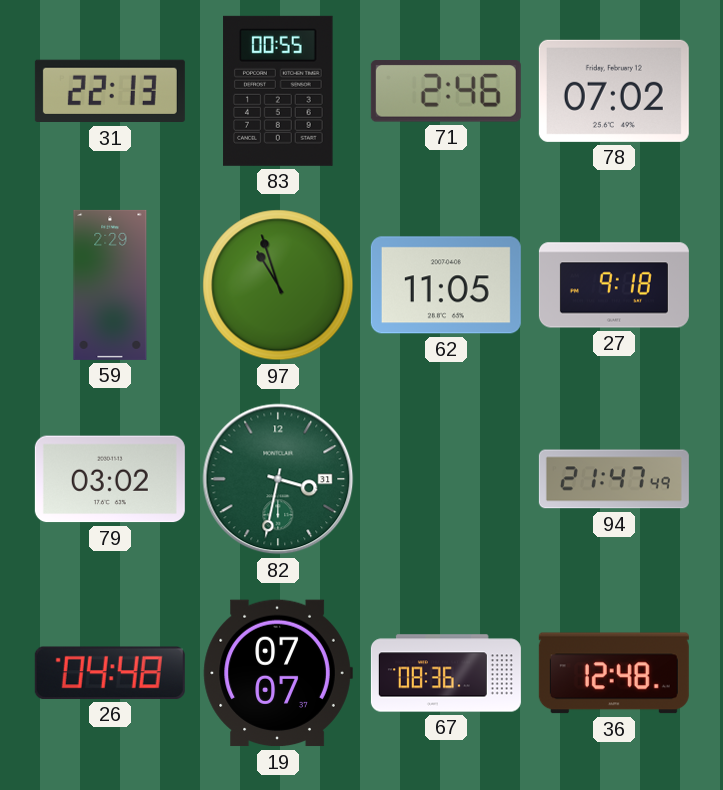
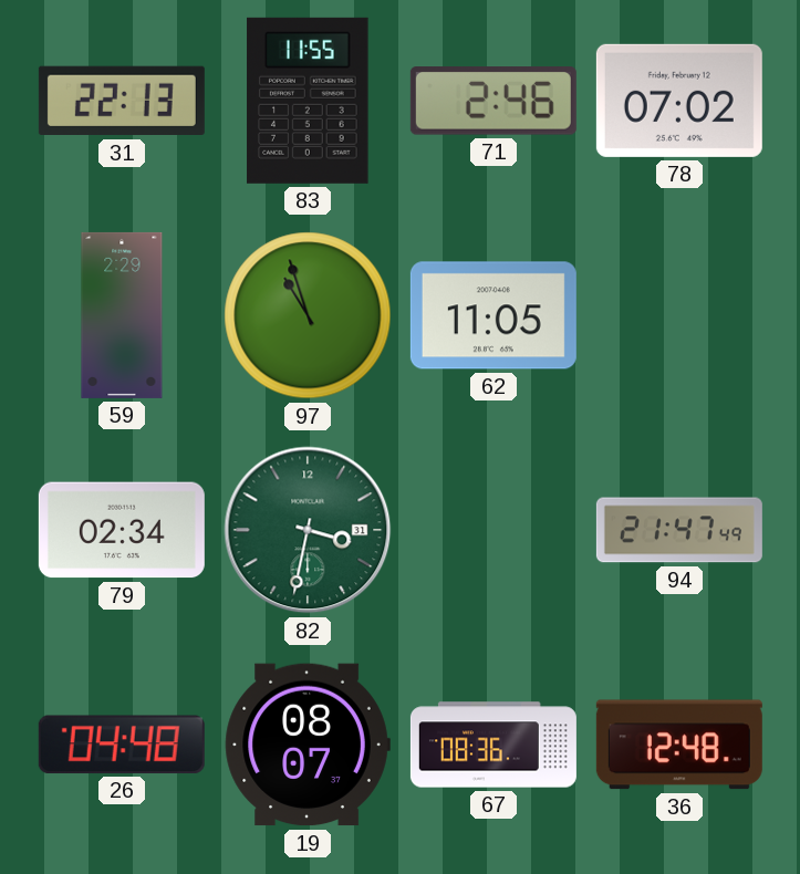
83: 00:55 -> 11:55 (308, 101)
27: 9:18 -> none (614, 285)
79: 03:02 -> 02:34 (122, 530)
19: 07:07 -> 08:07 (308, 745)
